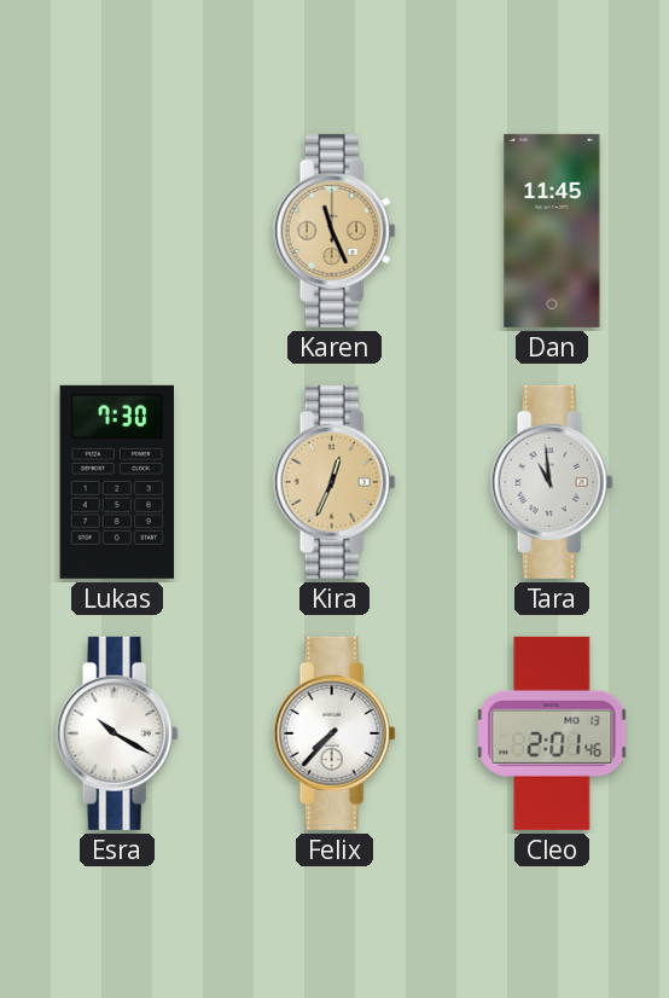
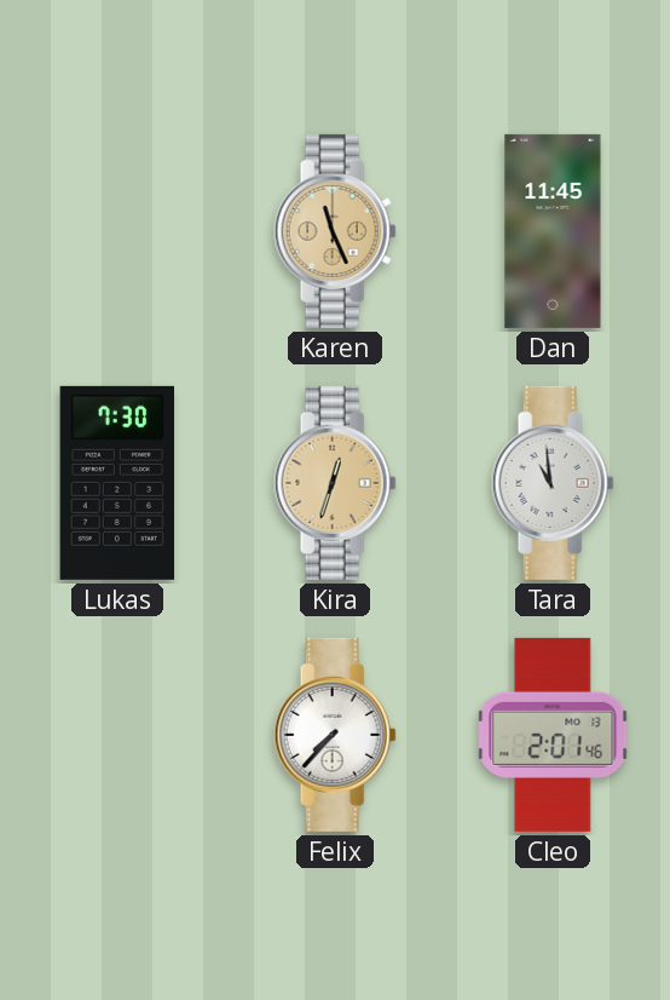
Kira: 12:34 -> 12:33 (335, 483)
Esra: 10:20 -> none (117, 733)
